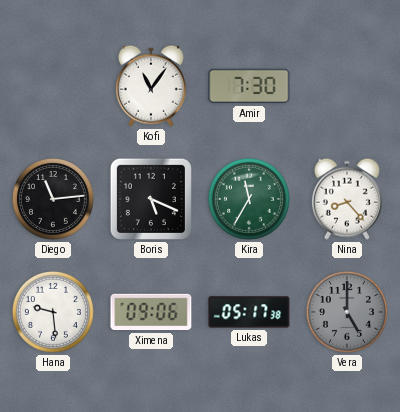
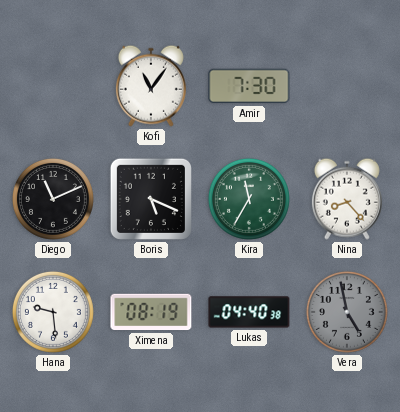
Diego: 11:14 -> 11:11 (53, 199)
Ximena: 09:06 -> 08:19 (151, 312)
Lukas: 05:17 -> 04:40 (249, 312)
Vera: 5:00 -> 4:58 (347, 312)
